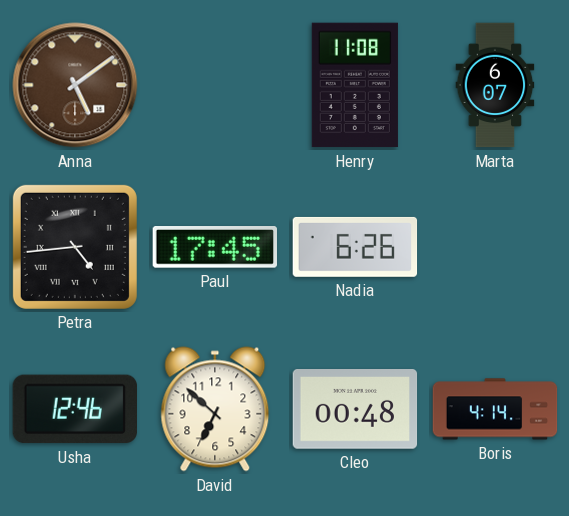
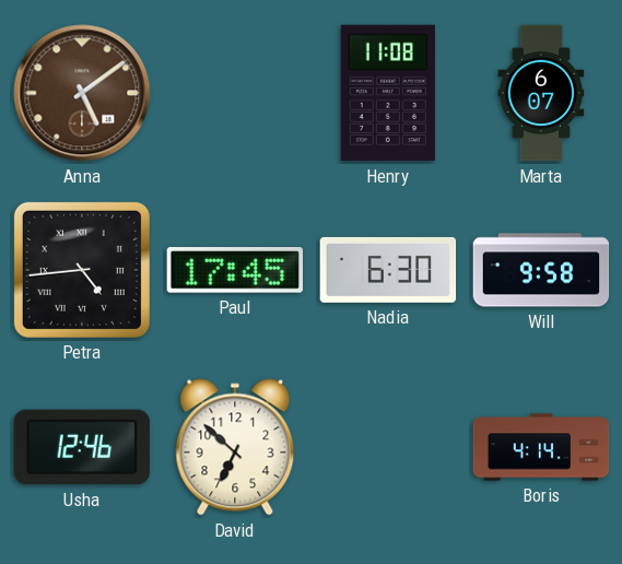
Nadia: 6:26 -> 6:30 (388, 270)
Will: none -> 9:58 (541, 270)
Cleo: 00:48 -> none (355, 410)
